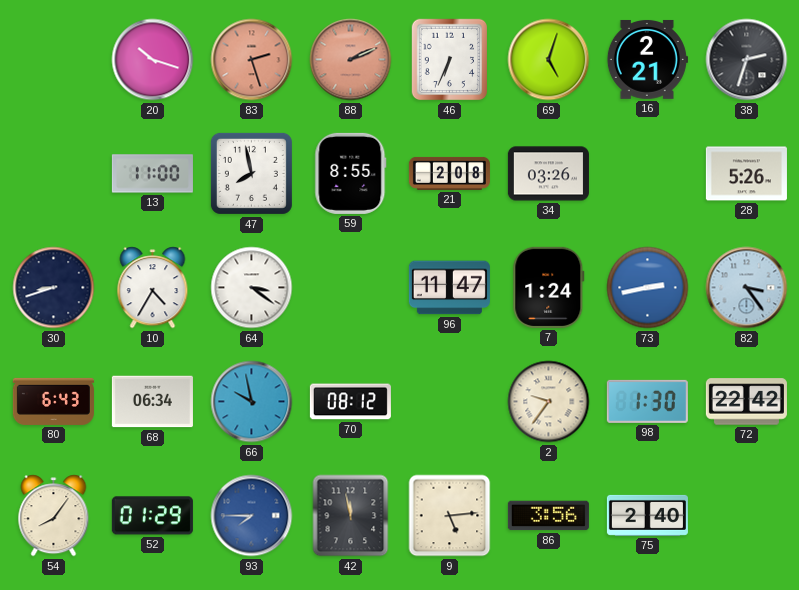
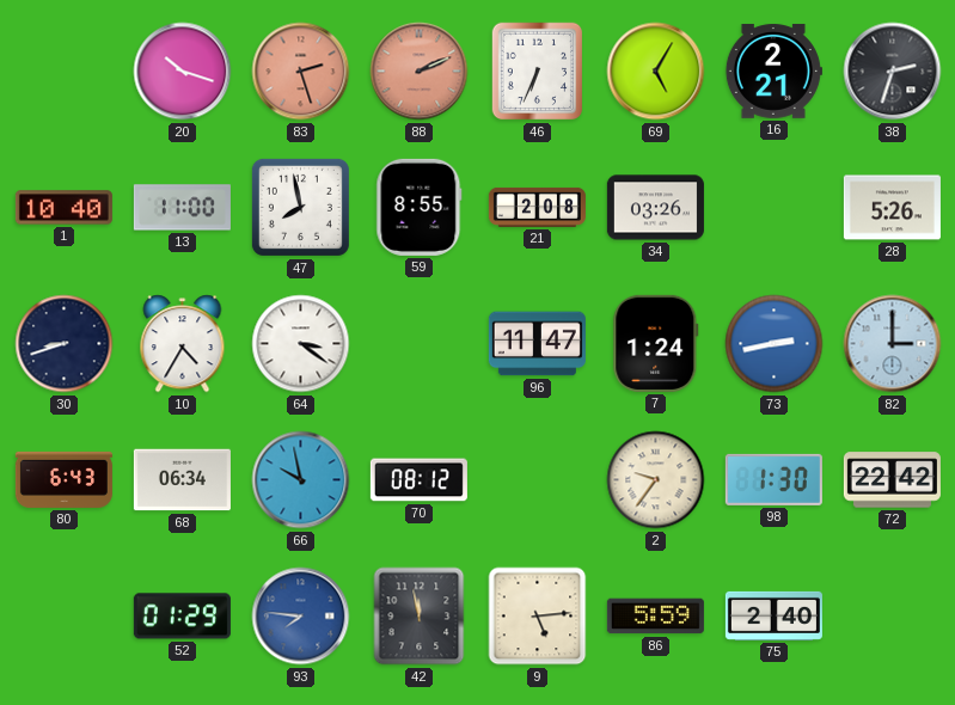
69: 5:03 -> 5:05 (656, 72)
1: none -> 10:40 (63, 208)
82: 3:24 -> 3:00 (893, 344)
54: 8:06 -> none (54, 516)
93: 7:45 -> 7:46 (301, 617)
86: 3:56 -> 5:59 (655, 617)
